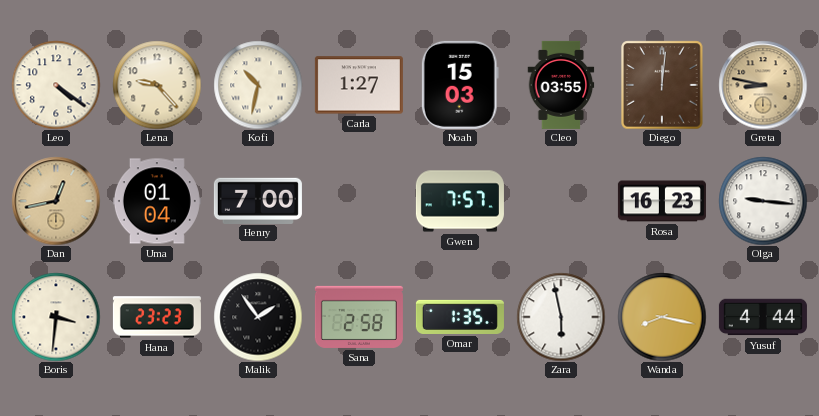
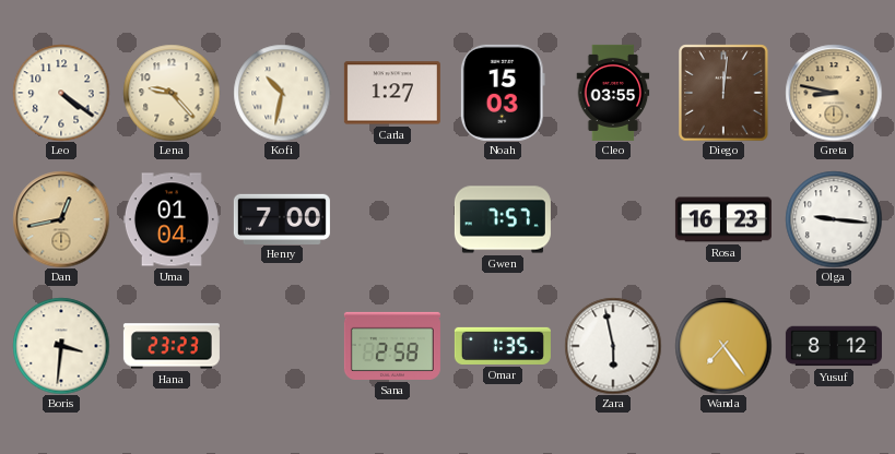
Malik: 1:54 -> none (258, 317)
Wanda: 8:17 -> 7:24 (723, 346)
Yusuf: 4:44 -> 8:12 (834, 346)
